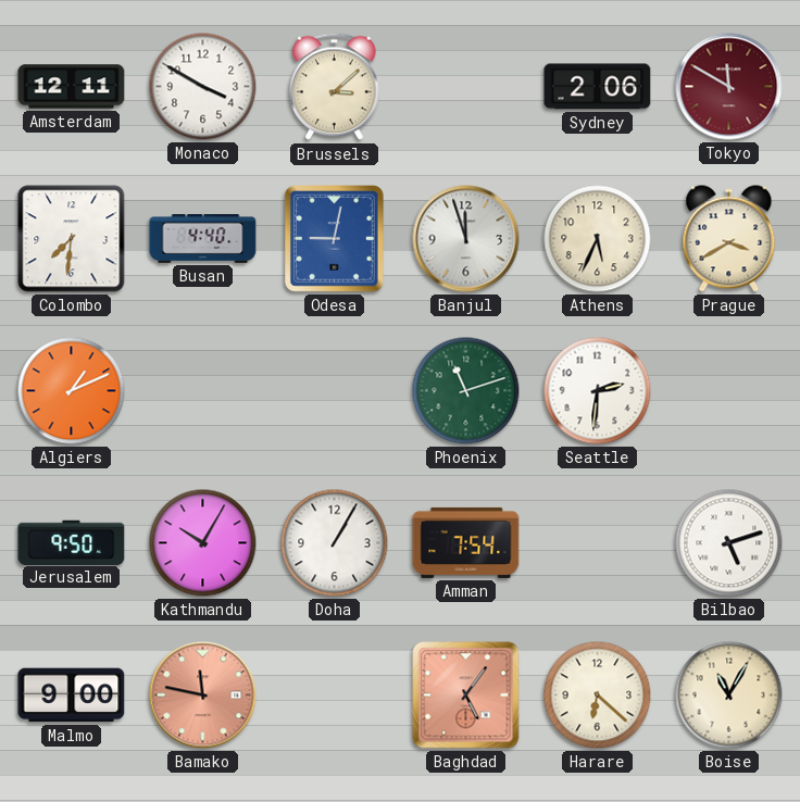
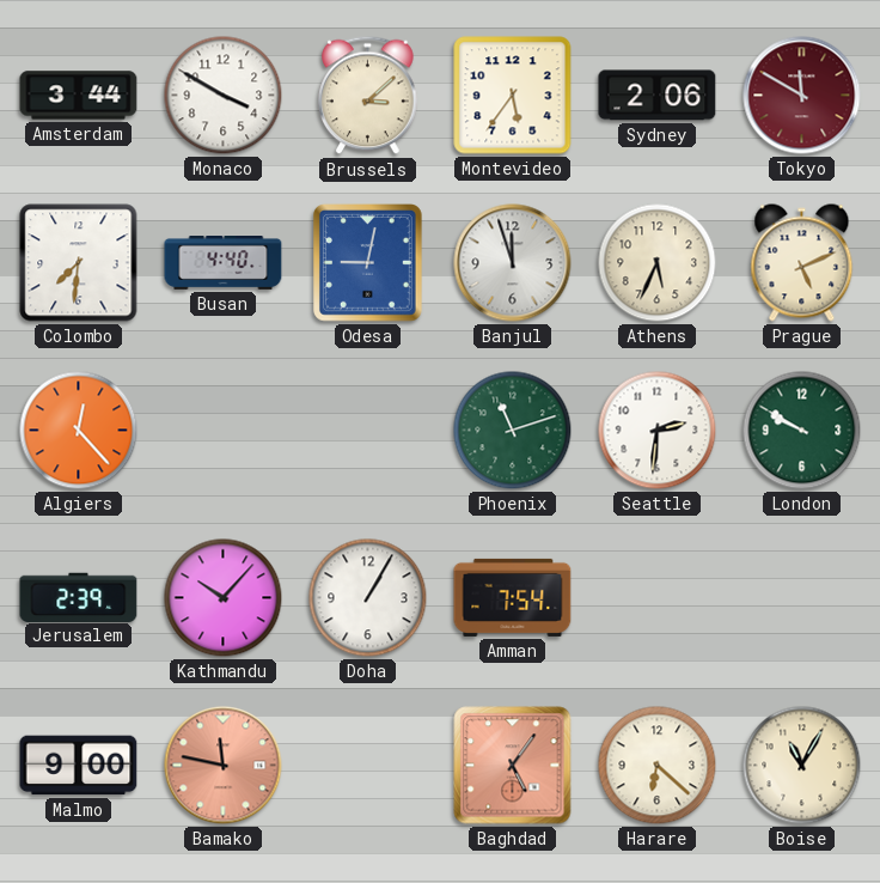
Amsterdam: 12:11 -> 3:44 (79, 96)
Montevideo: none -> 5:36 (513, 96)
Prague: 3:40 -> 5:11 (802, 263)
Algiers: 1:11 -> 12:23 (79, 431)
London: none -> 9:50 (802, 431)
Jerusalem: 9:50 -> 2:39 (79, 597)
Kathmandu: 10:05 -> 10:07 (224, 598)
Bilbao: 5:12 -> none (729, 543)
